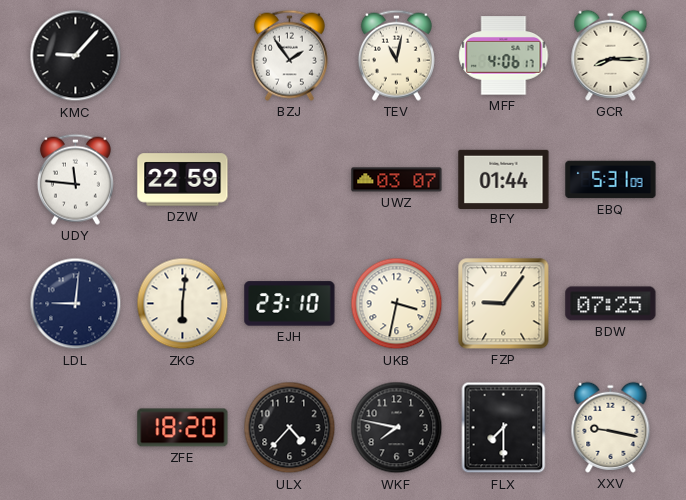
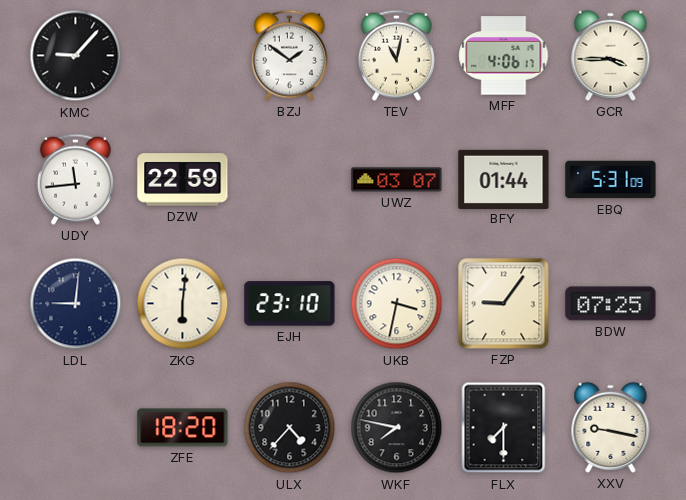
BZJ: 1:54 -> 1:51 (289, 55)
GCR: 8:15 -> 3:45 (611, 55)
UDY: 11:46 -> 11:44 (75, 179)
